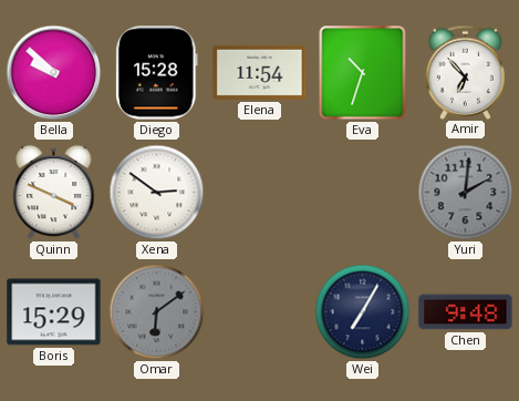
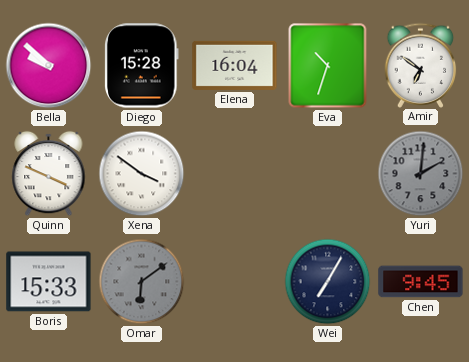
Elena: 11:54 -> 16:04 (235, 65)
Amir: 6:53 -> 6:51 (421, 65)
Xena: 2:51 -> 3:51 (142, 174)
Boris: 15:29 -> 15:33 (49, 282)
Chen: 9:48 -> 9:45 (421, 282)
